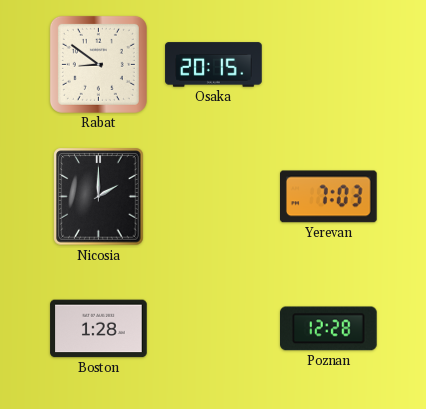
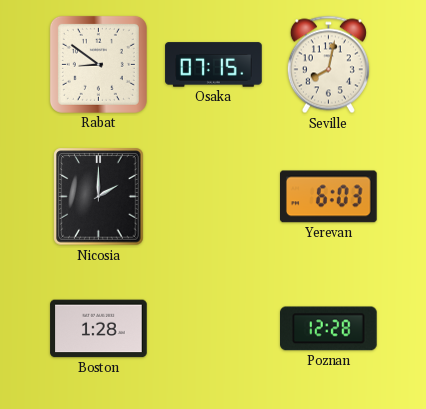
Osaka: 20:15 -> 07:15 (214, 65)
Seville: none -> 8:02 (328, 65)
Yerevan: 7:03 -> 6:03 (329, 197)
